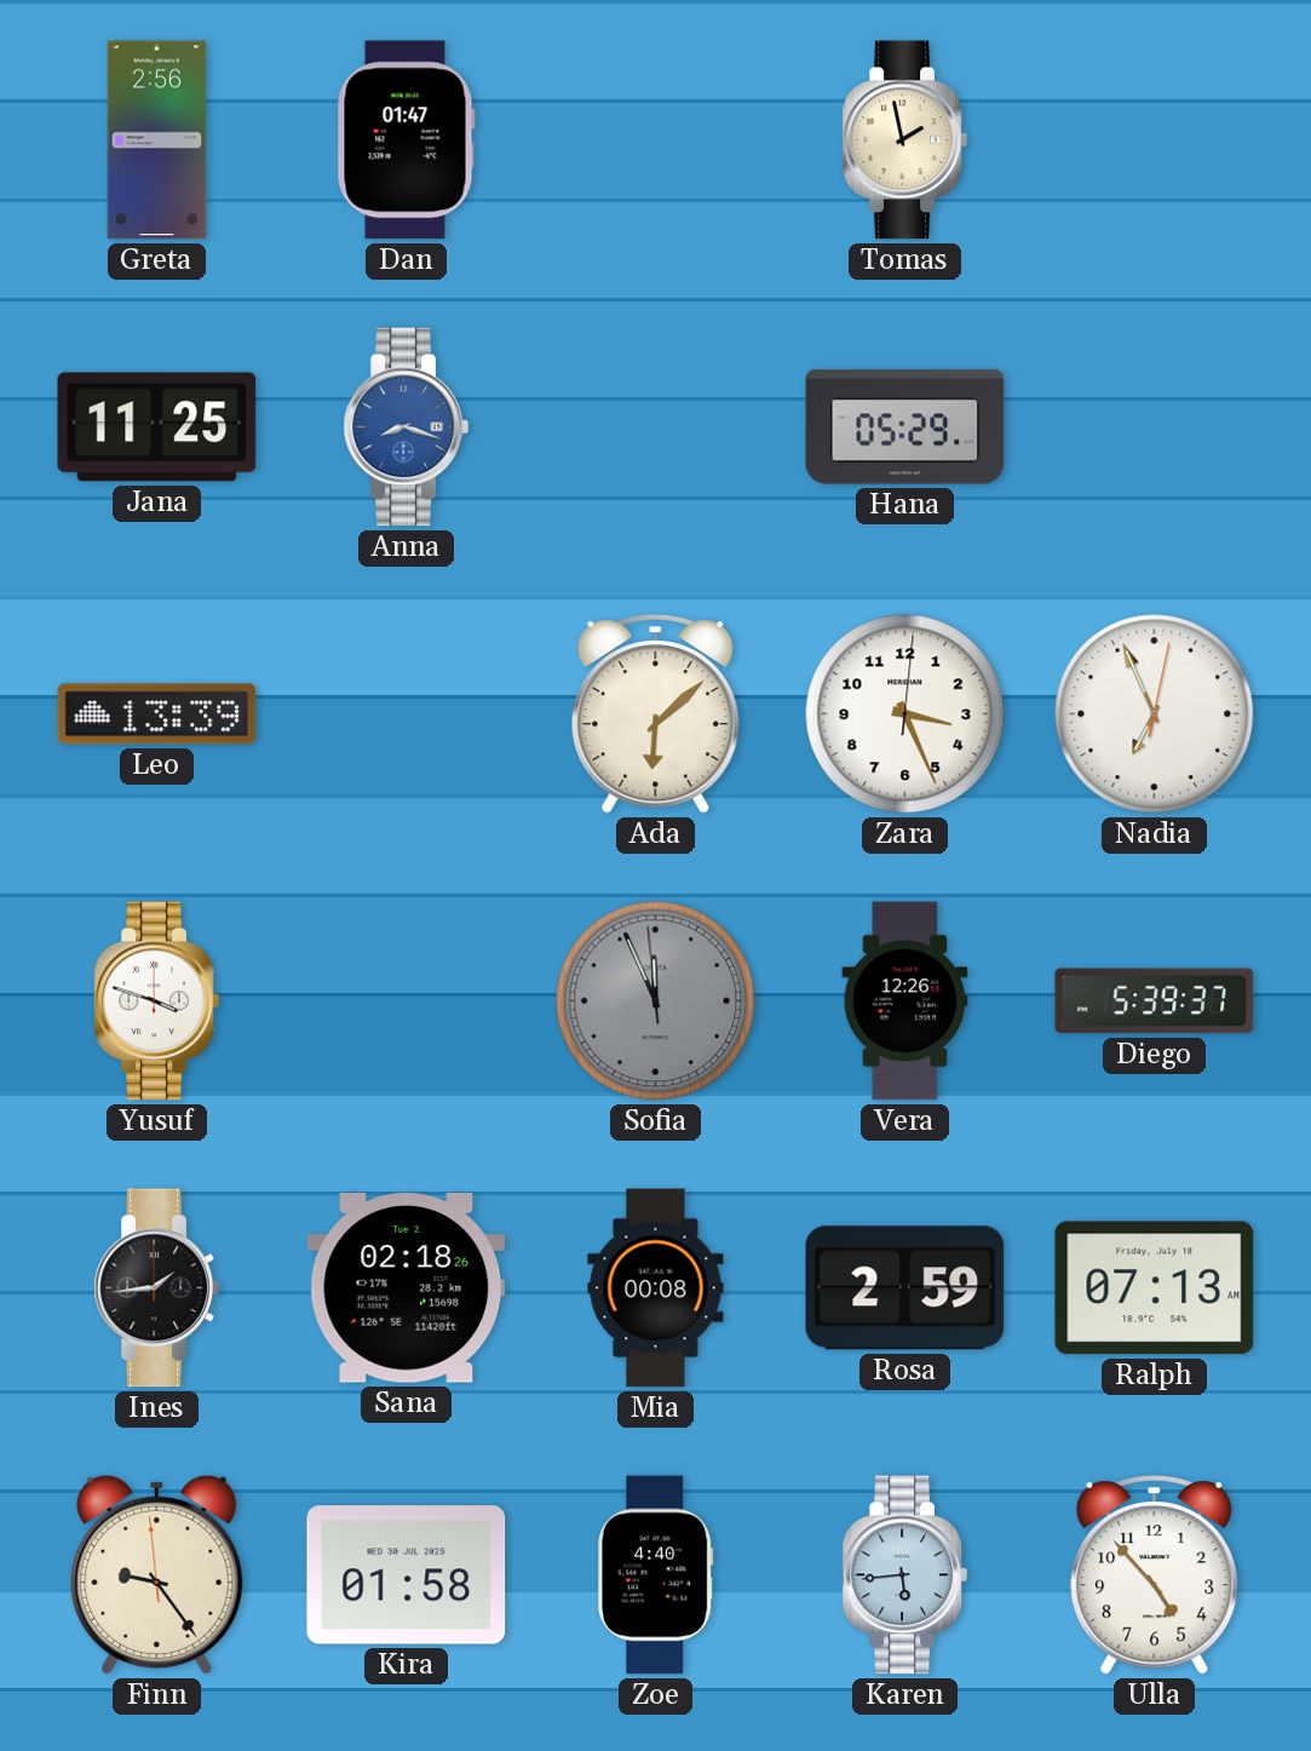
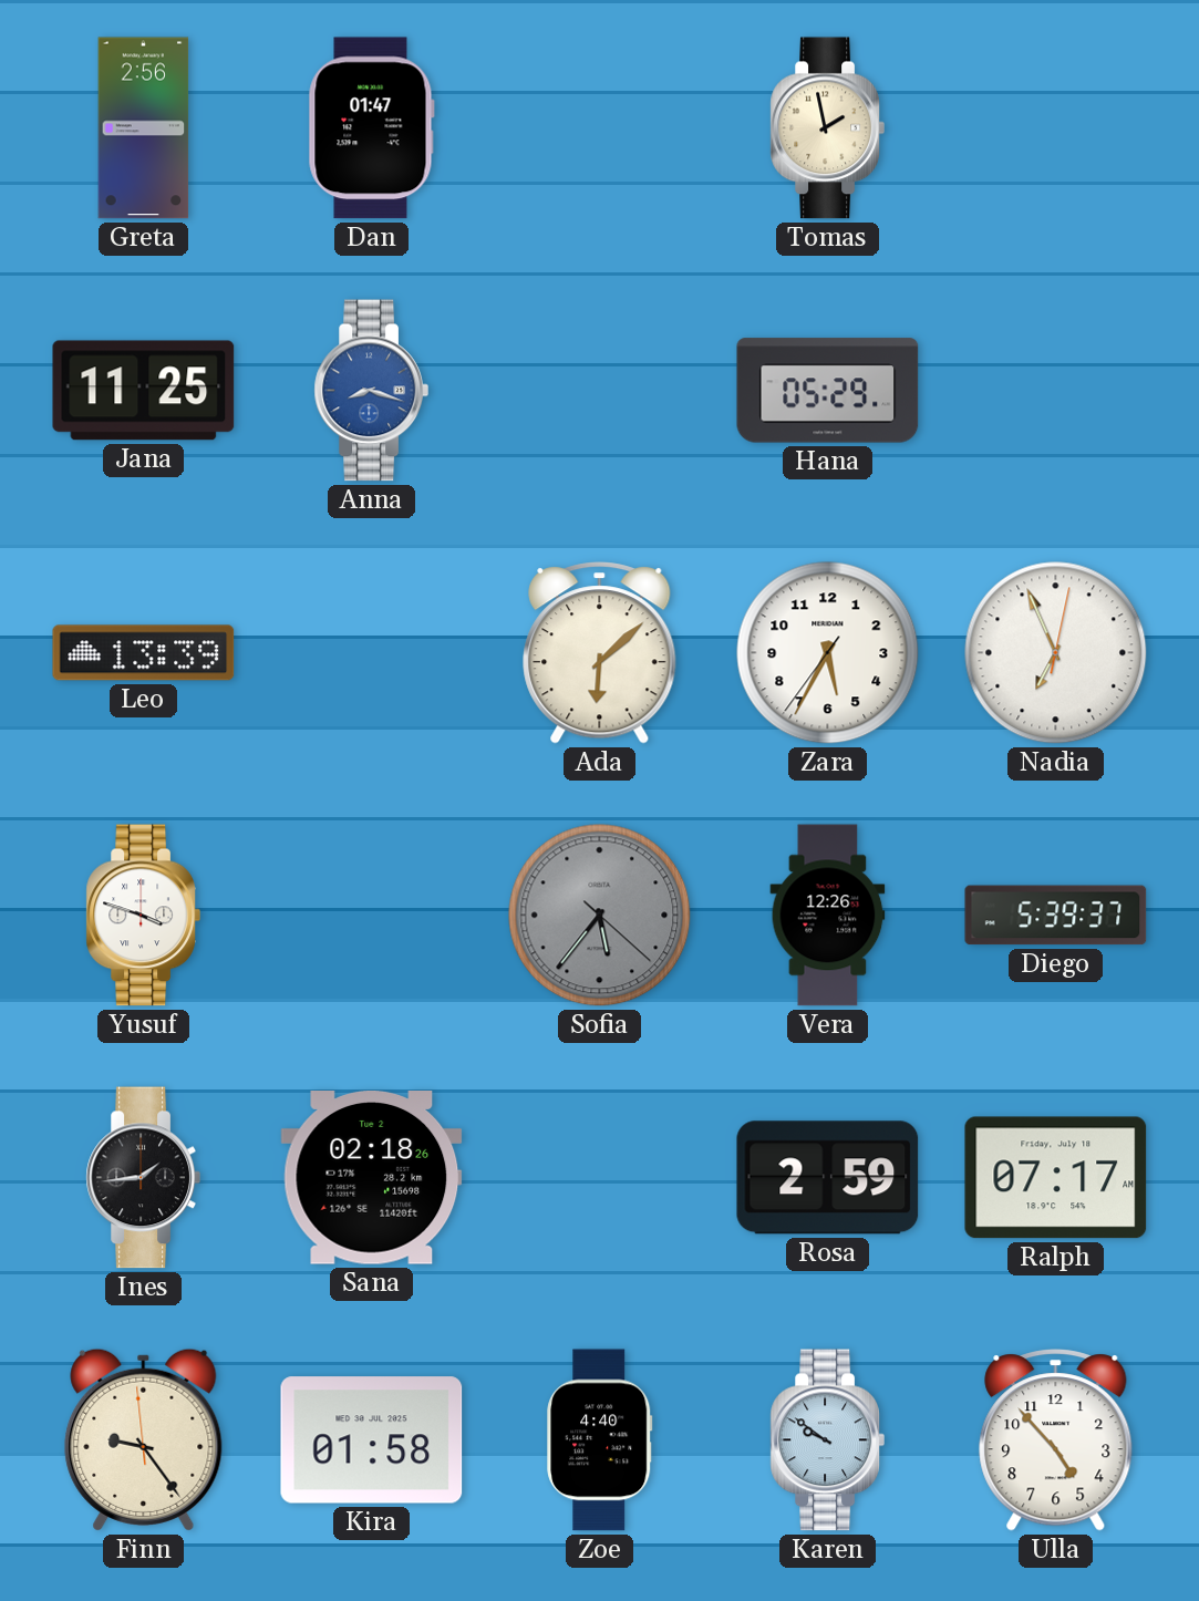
Zara: 3:26 -> 5:34 (828, 653)
Sofia: 11:55 -> 5:36 (600, 916)
Mia: 00:08 -> none (656, 1288)
Ralph: 07:13 -> 07:17 (1056, 1178)
Karen: 5:44 -> 9:51 (827, 1440)
